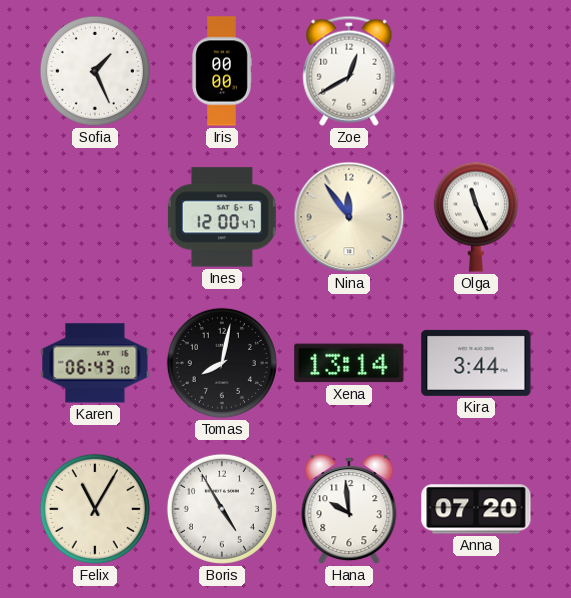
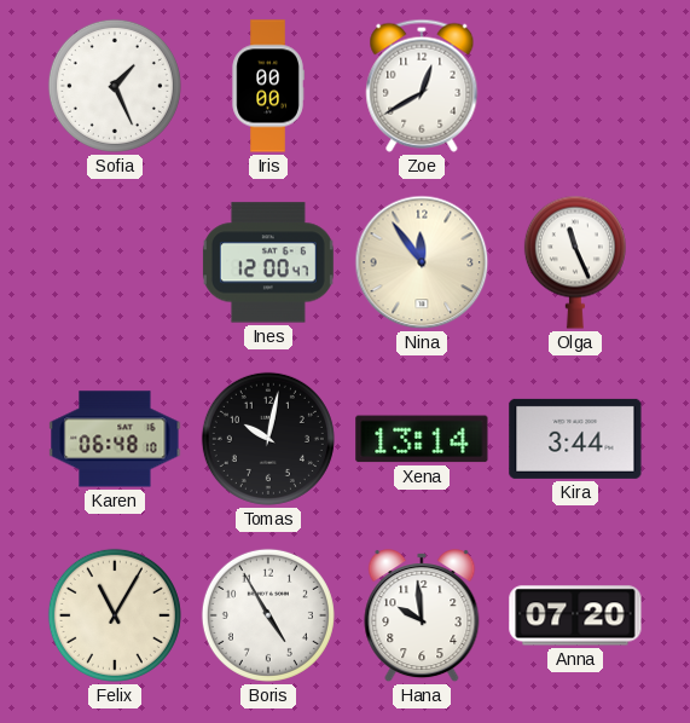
Karen: 06:43 -> 06:48 (115, 439)
Tomas: 8:02 -> 10:02 (268, 439)
